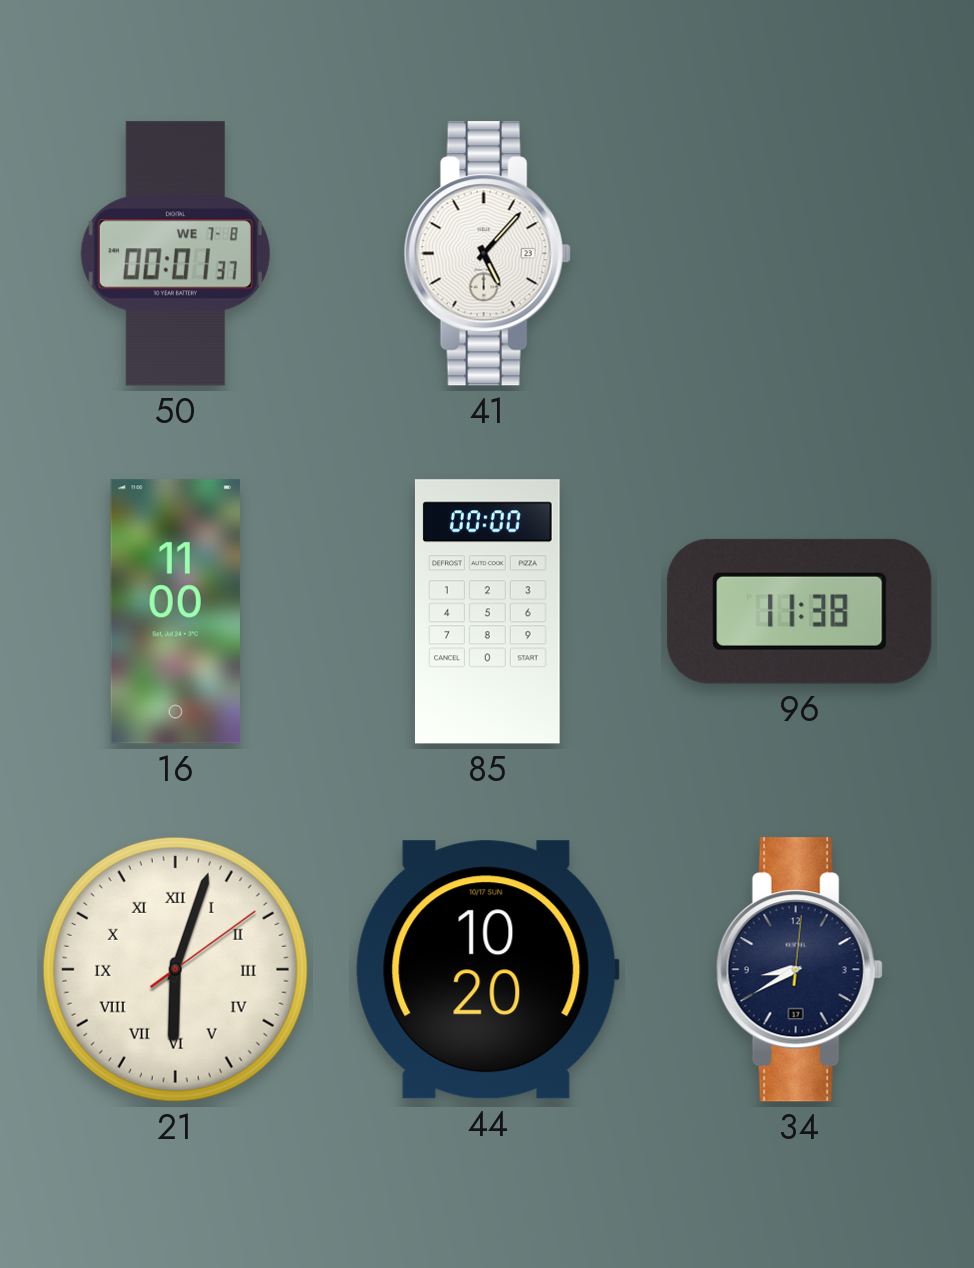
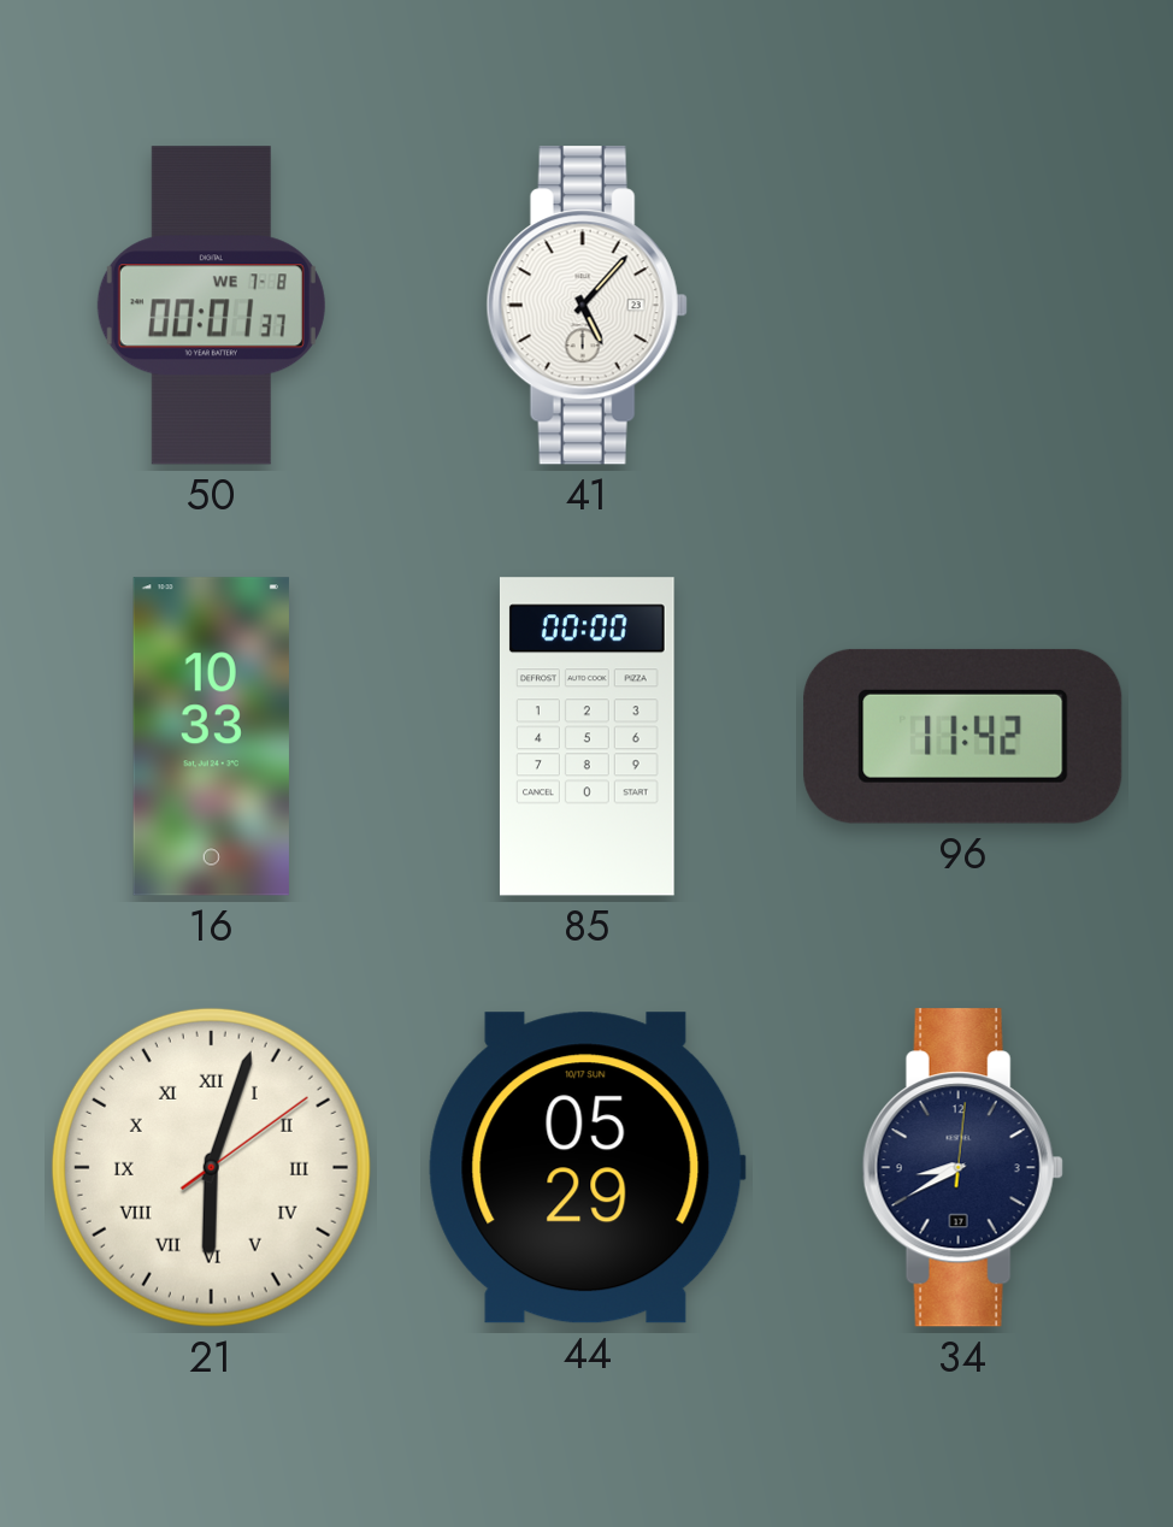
16: 11:00 -> 10:33 (211, 737)
96: 11:38 -> 11:42 (963, 736)
44: 10:20 -> 05:29 (586, 1168)
